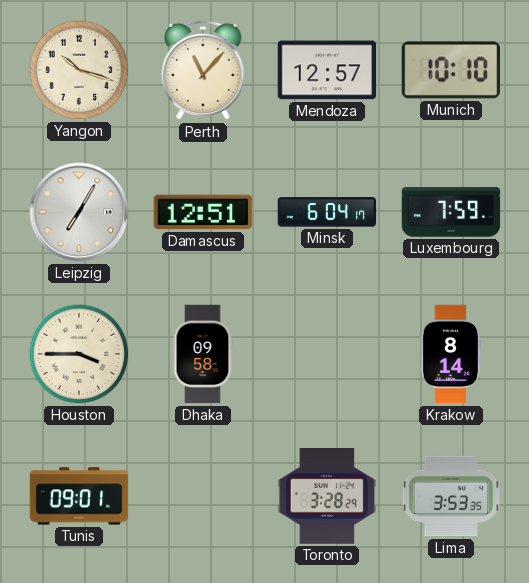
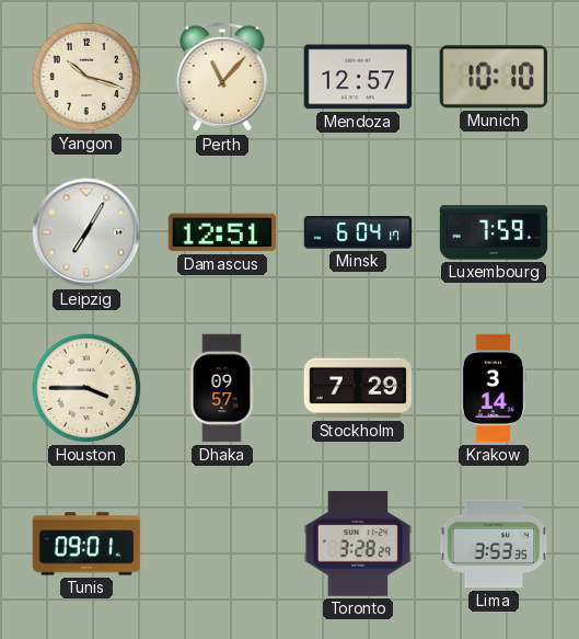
Dhaka: 09:58 -> 09:57 (222, 388)
Stockholm: none -> 7:29 (358, 388)
Krakow: 8:14 -> 3:14 (493, 388)
